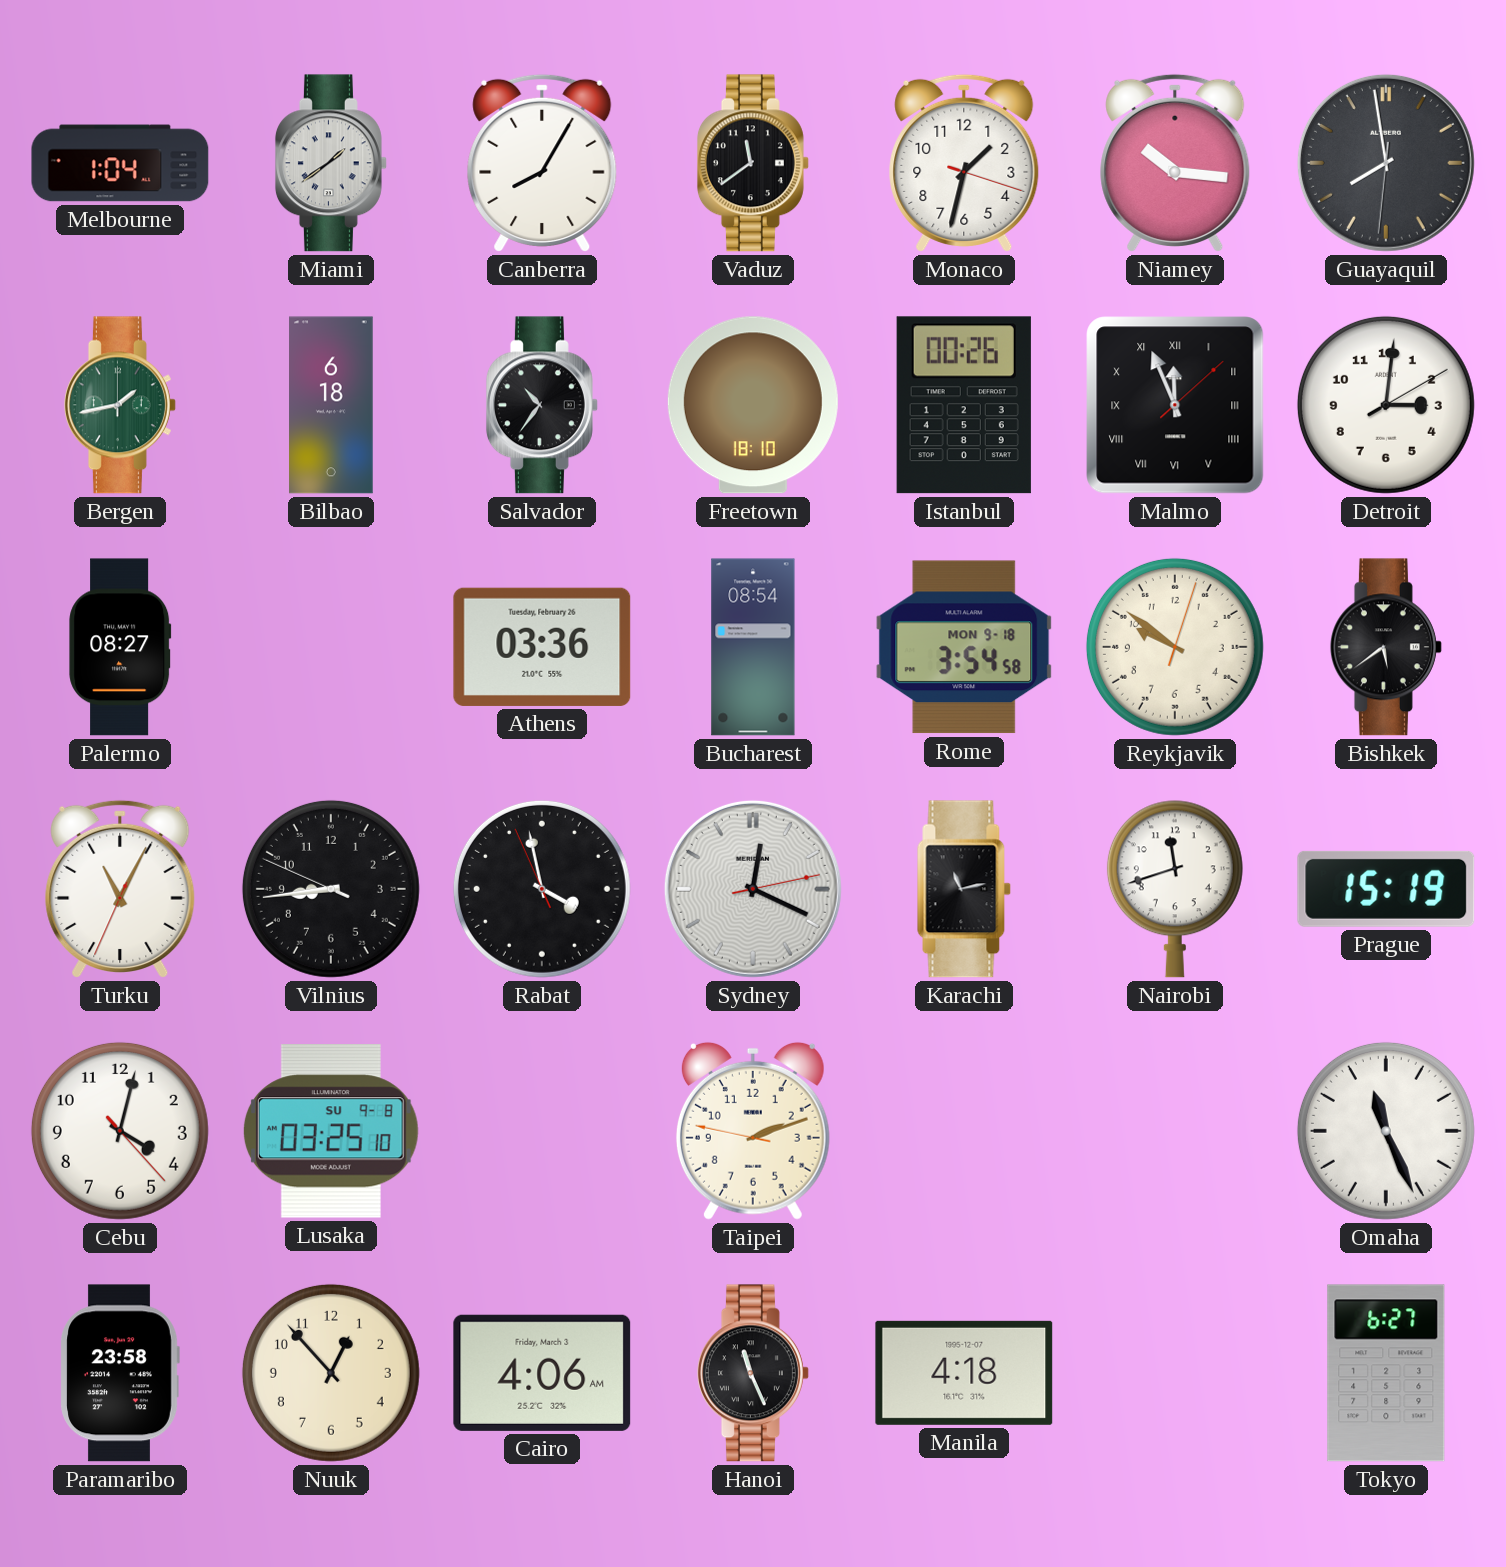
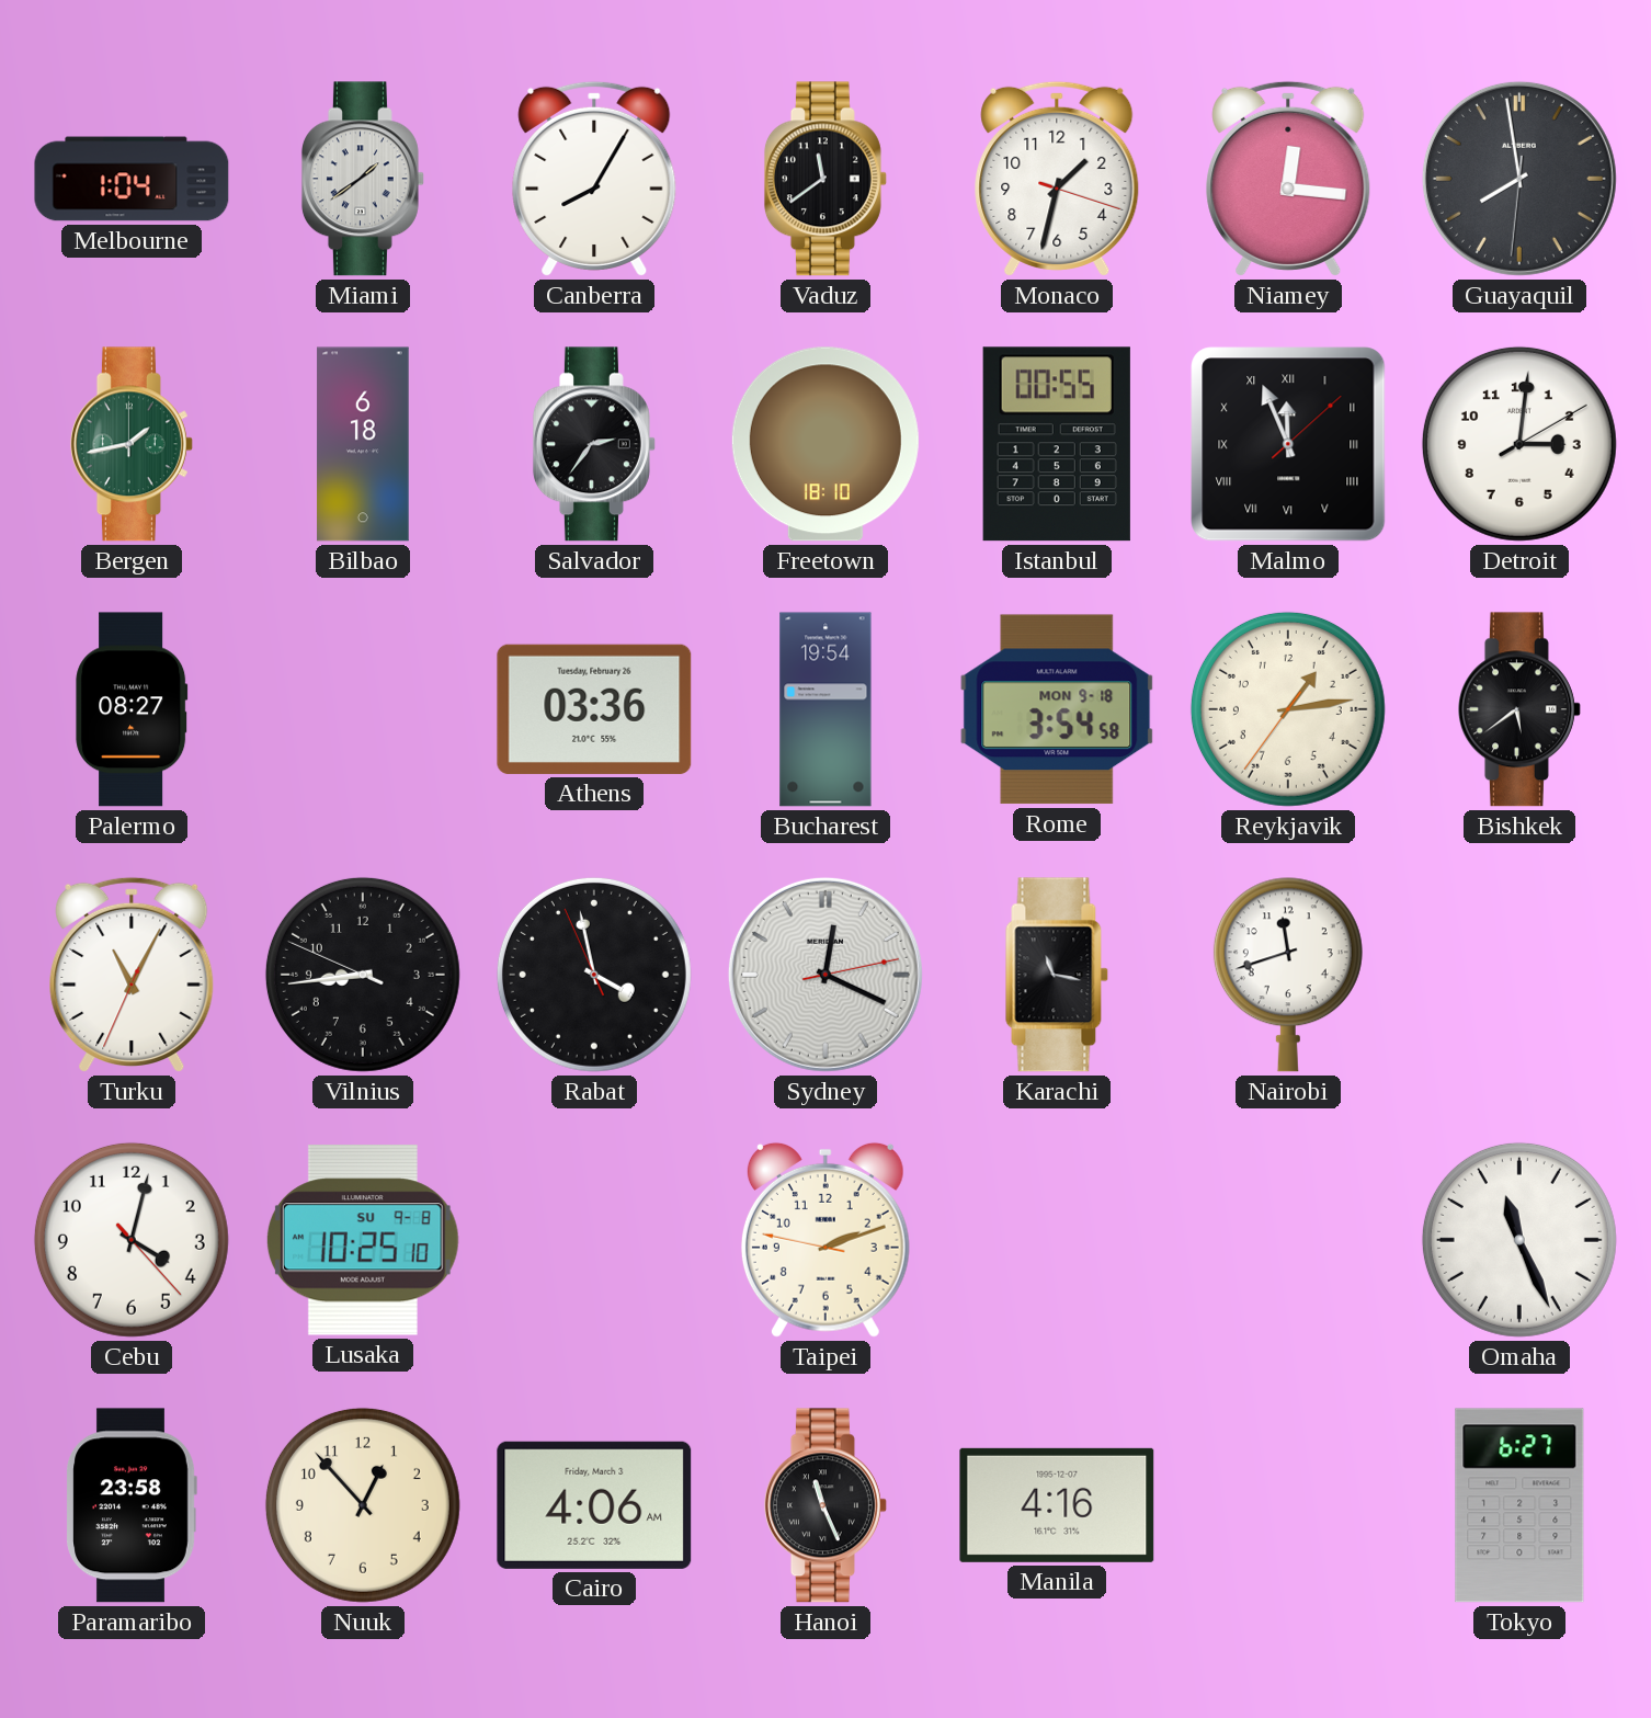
Niamey: 10:16 -> 12:16 (1288, 179)
Salvador: 10:36 -> 2:36 (594, 444)
Istanbul: 00:26 -> 00:55 (1057, 444)
Bucharest: 08:54 -> 19:54 (825, 709)
Reykjavik: 9:51 -> 1:13 (1288, 709)
Karachi: 11:13 -> 11:17 (1057, 975)
Prague: 15:19 -> none (1386, 889)
Lusaka: 03:25 -> 10:25 (363, 1240)
Manila: 4:18 -> 4:16 (1057, 1505)
